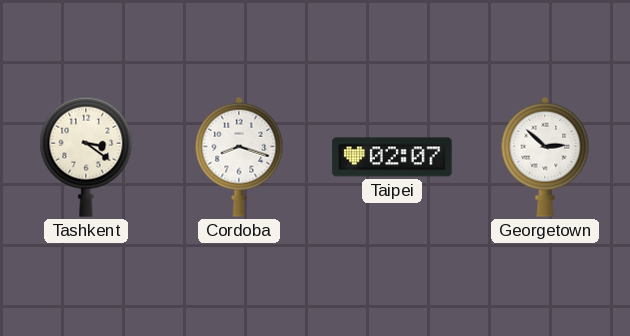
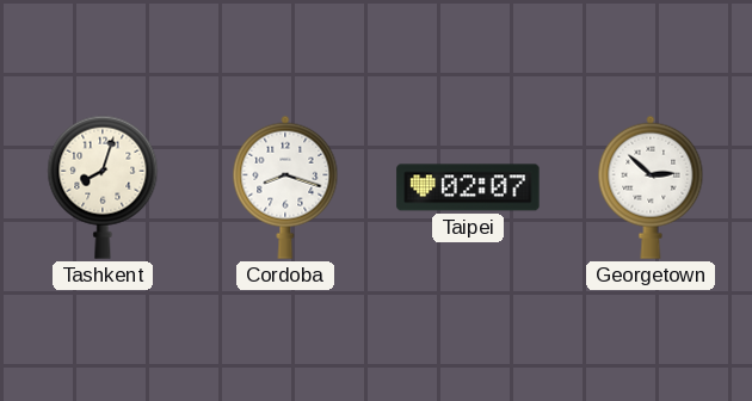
Tashkent: 3:21 -> 8:03 (103, 187)
